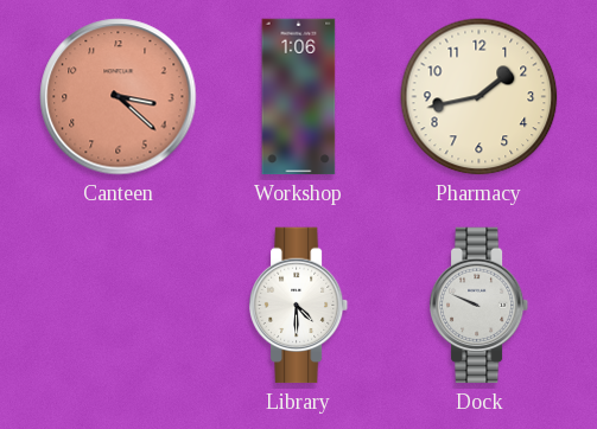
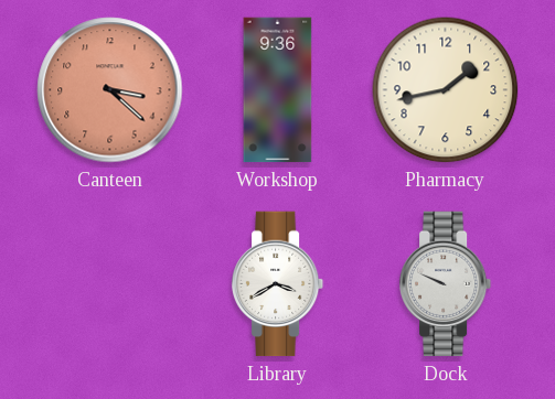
Workshop: 1:06 -> 9:36 (278, 90)
Library: 4:30 -> 3:40 (278, 284)
